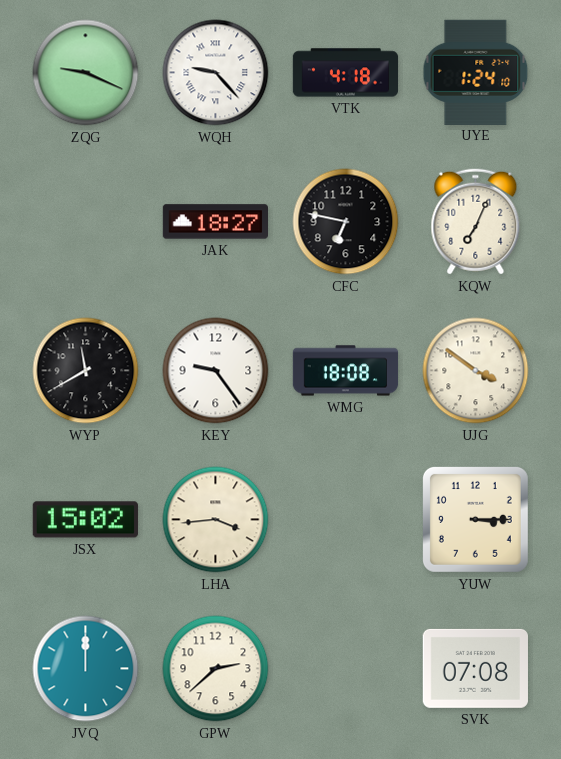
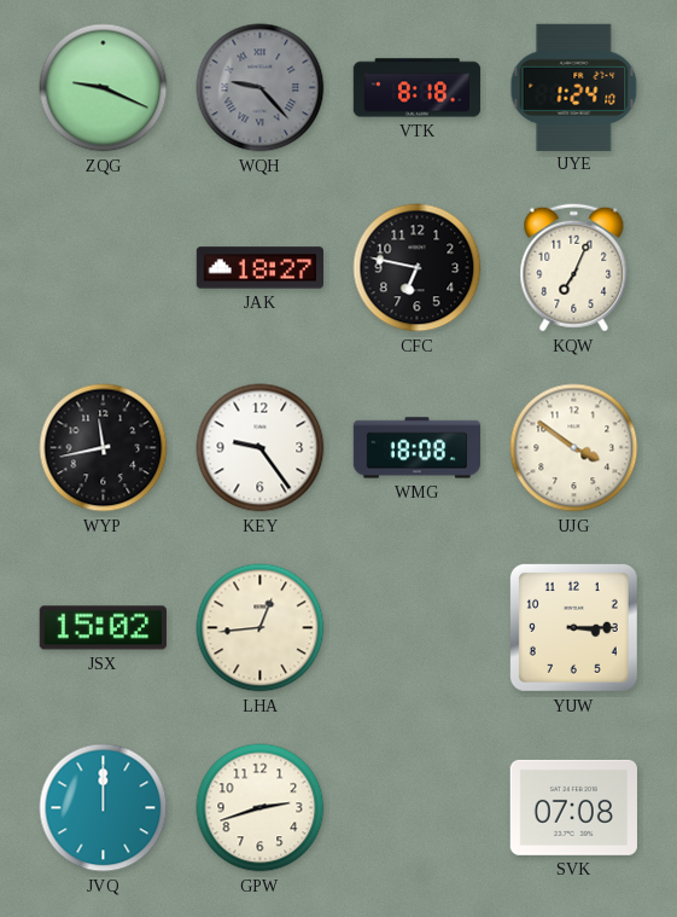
WQH dial: white -> grey (261, 88)
VTK: 4:18 -> 8:18 (418, 88)
WYP: 11:40 -> 11:43 (104, 448)
LHA: 3:44 -> 12:44 (261, 628)
GPW: 2:38 -> 2:42 (261, 808)
